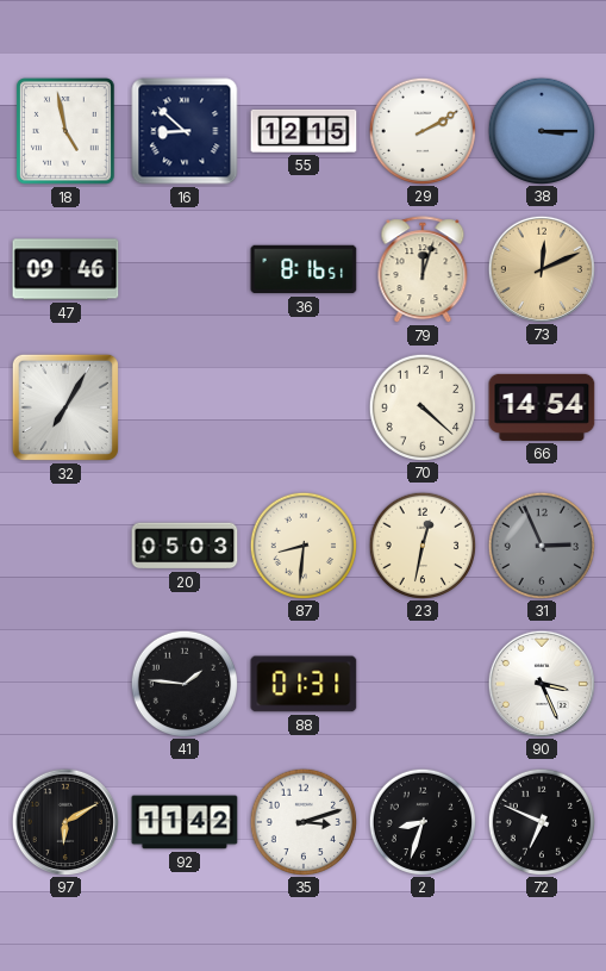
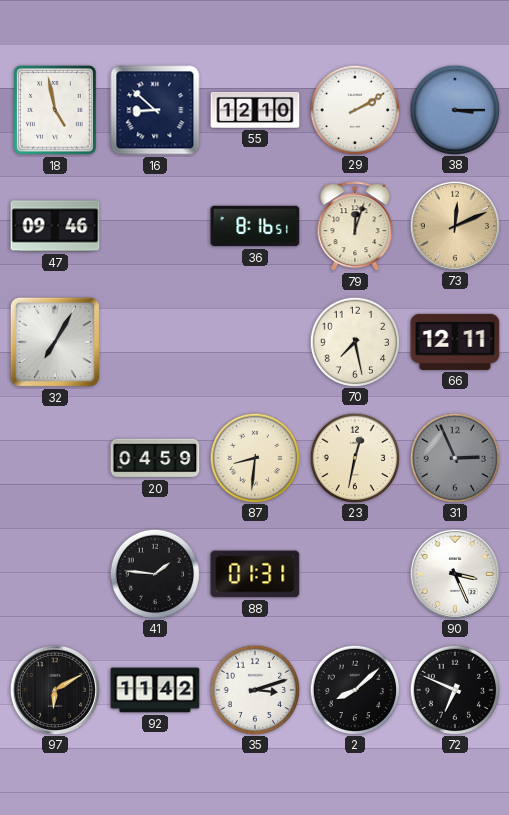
55: 12:15 -> 12:10 (255, 110)
70: 4:22 -> 7:28 (354, 341)
66: 14:54 -> 12:11 (455, 342)
20: 05:03 -> 04:59 (155, 458)
2: 8:33 -> 8:08 (354, 689)
